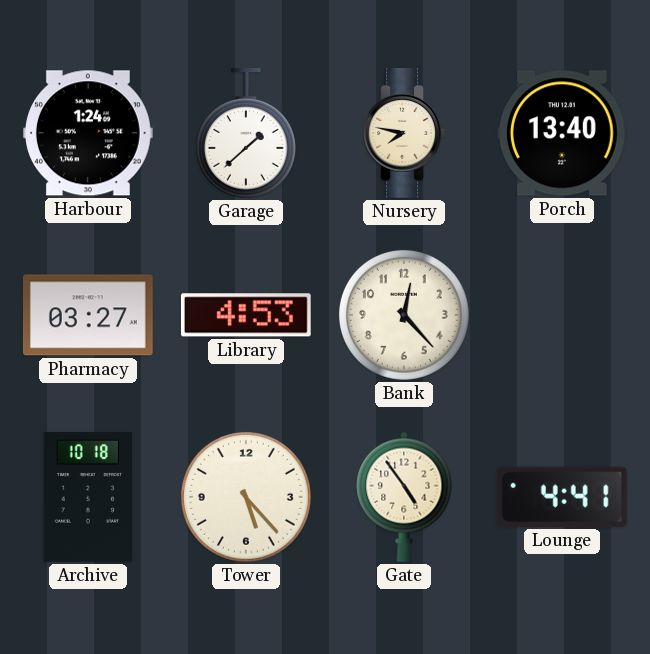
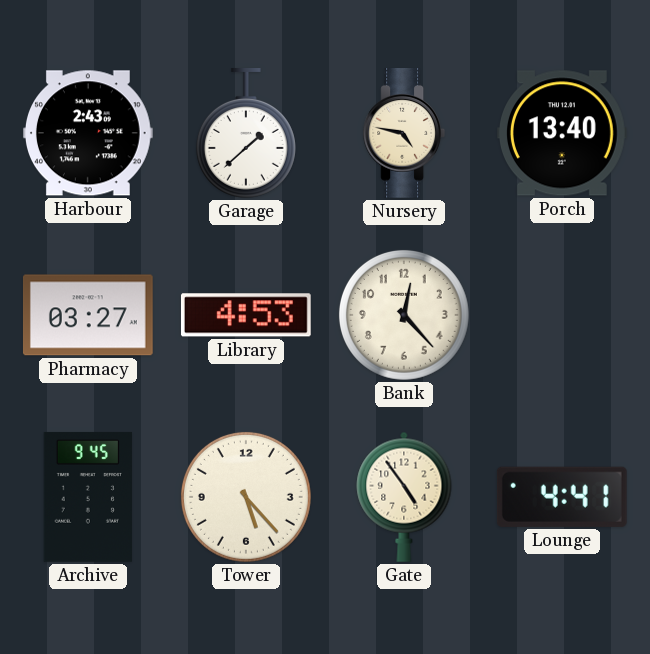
Harbour: 1:24 -> 2:43 (88, 133)
Nursery: 7:47 -> 4:47 (404, 134)
Archive: 10:18 -> 9:45 (88, 497)
